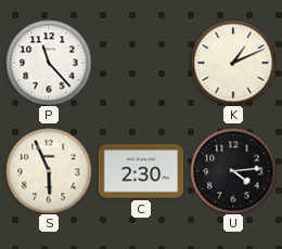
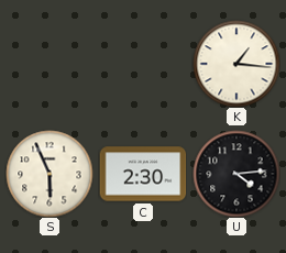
P: 11:23 -> none (49, 63)
K: 1:11 -> 1:16 (237, 64)
